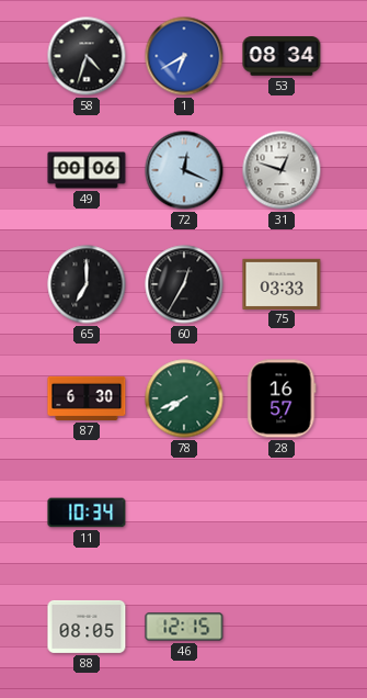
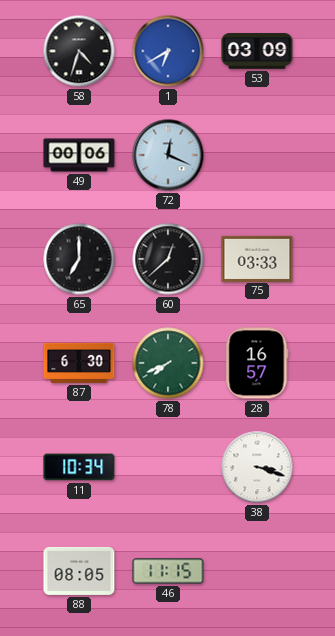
53: 08:34 -> 03:09 (257, 51)
31: 12:48 -> none (282, 170)
60: 12:35 -> 12:38 (168, 259)
38: none -> 3:18 (257, 467)
46: 12:15 -> 11:15 (168, 571)
